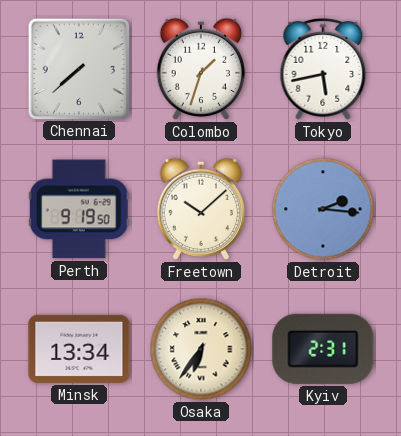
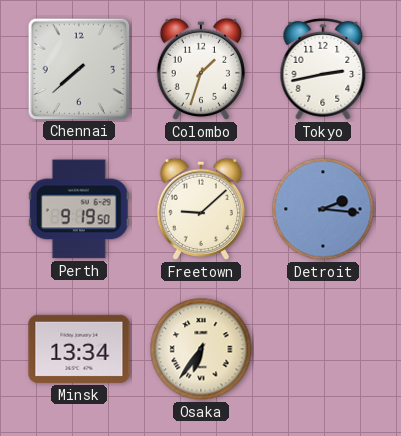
Tokyo: 5:43 -> 2:43 (323, 69)
Freetown: 10:08 -> 9:08 (200, 209)
Kyiv: 2:31 -> none (323, 349)
